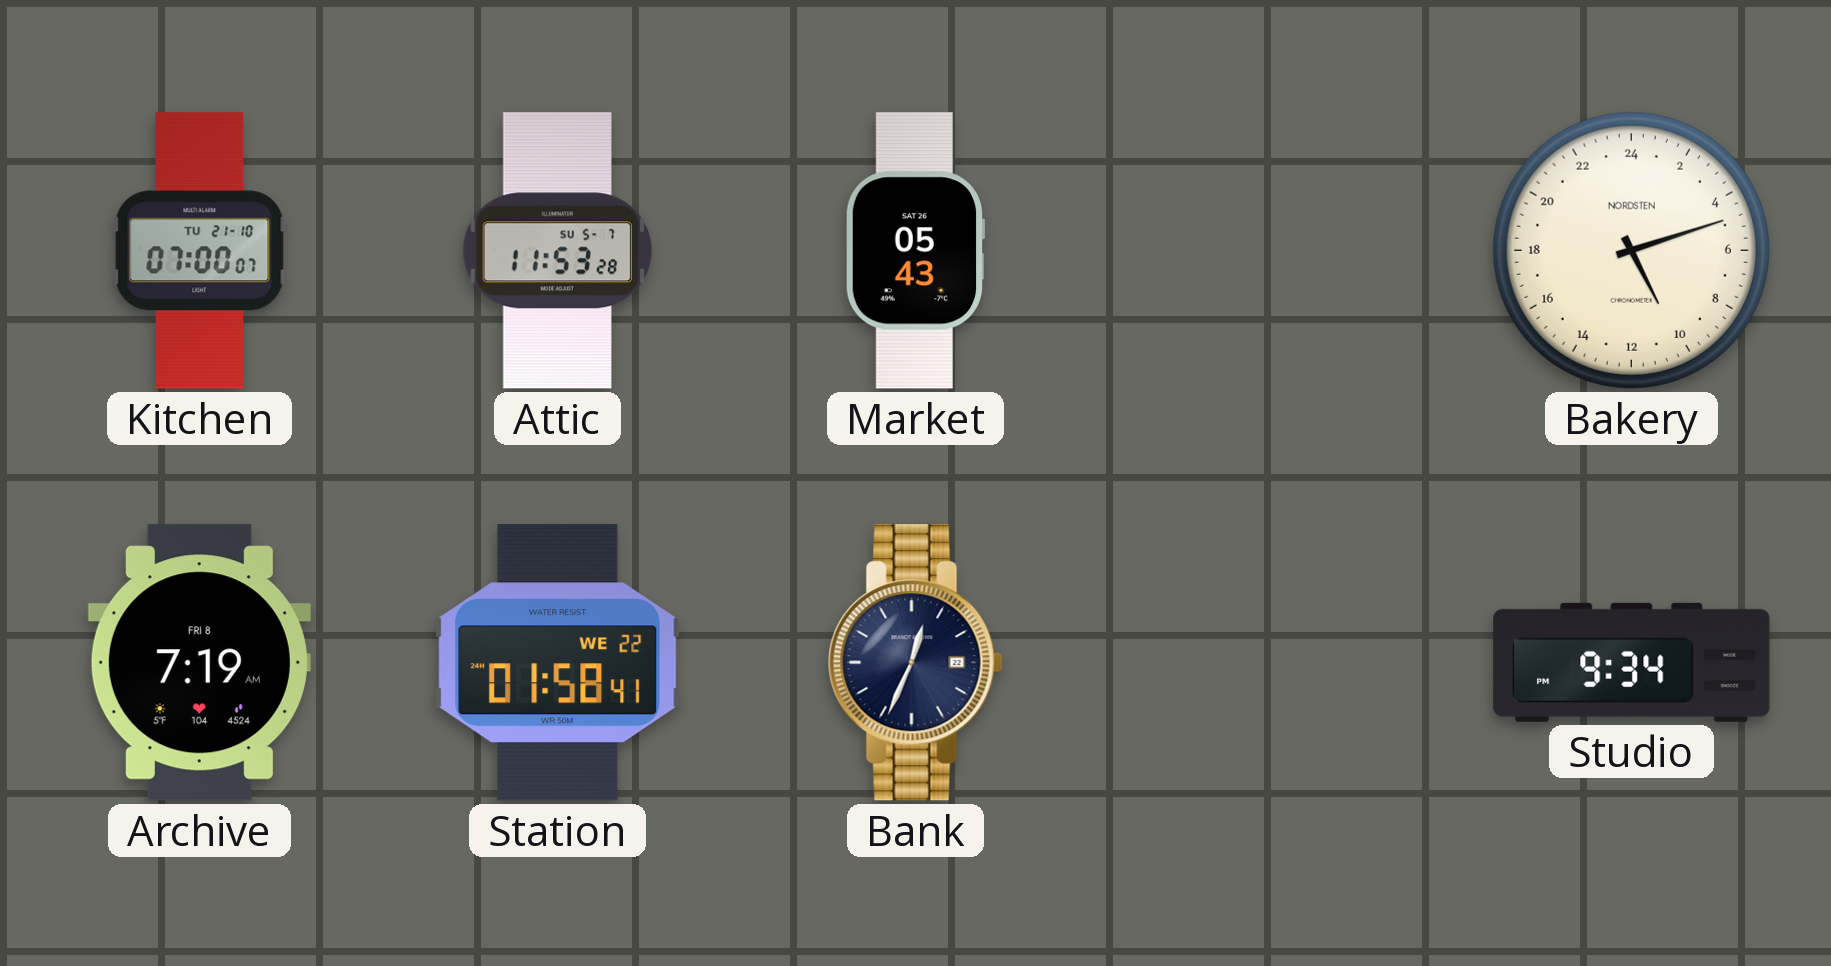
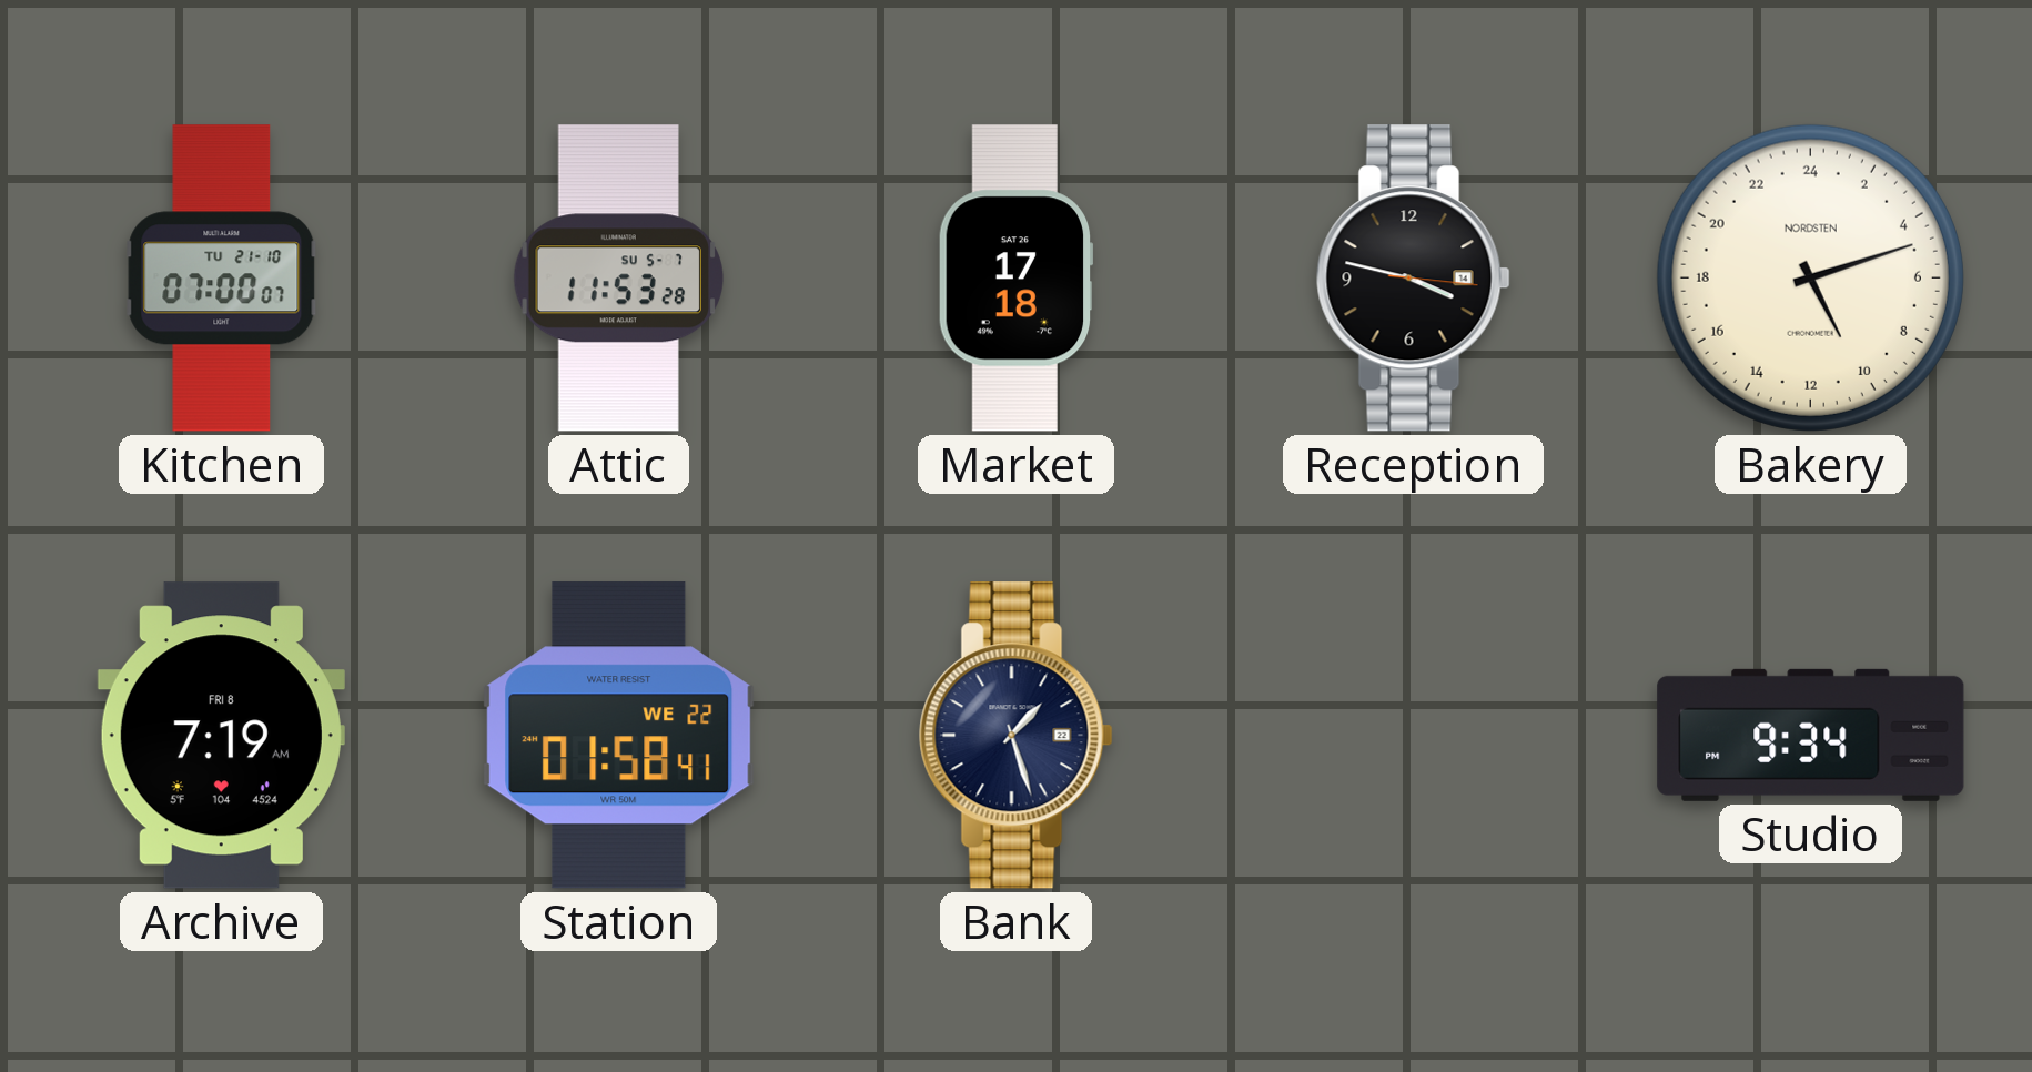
Market: 05:43 -> 17:18 (1015, 279)
Reception: none -> 3:47 (1413, 279)
Bank: 12:34 -> 1:27 (1015, 736)
